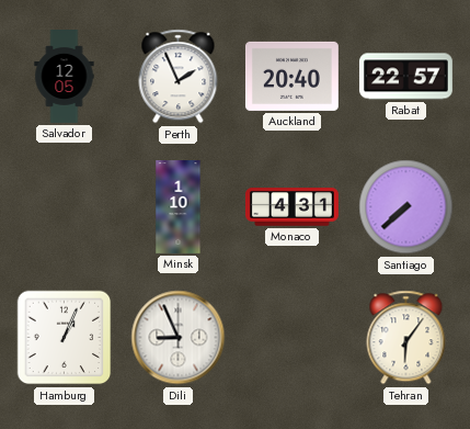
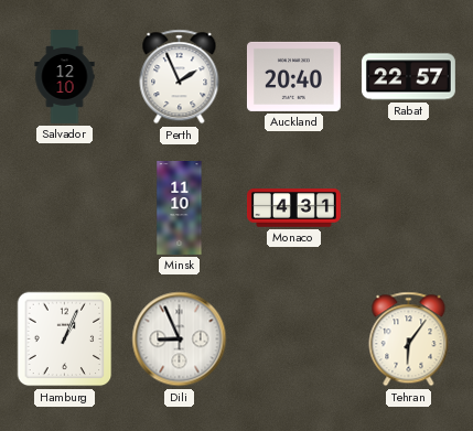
Salvador: 12:05 -> 12:10 (65, 77)
Minsk: 1:10 -> 11:10 (180, 208)
Santiago: 7:38 -> none (406, 207)
